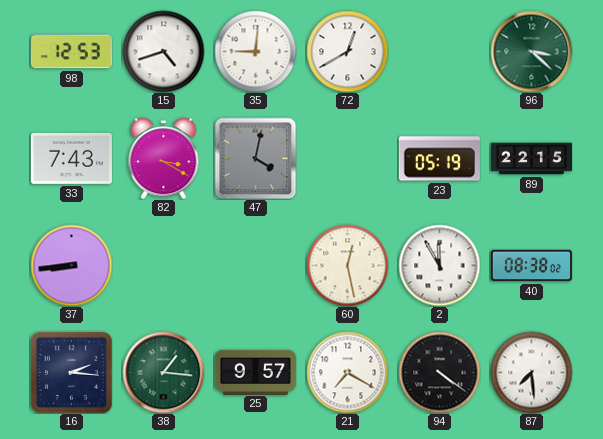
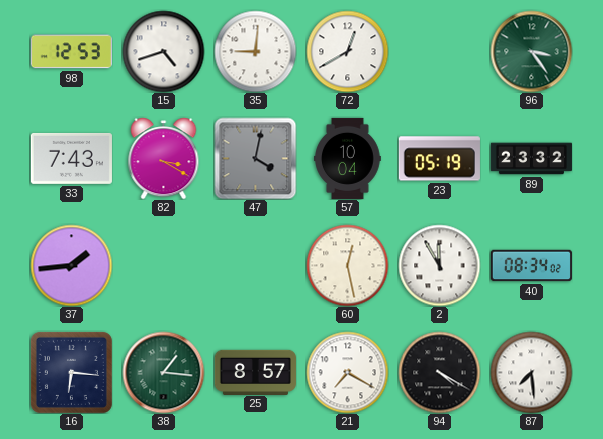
96: 3:22 -> 3:24 (531, 51)
57: none -> 10:04 (348, 158)
89: 22:15 -> 23:32 (531, 159)
37: 8:44 -> 1:44 (71, 265)
40: 08:38 -> 08:34 (531, 266)
16: 2:16 -> 6:16 (71, 372)
25: 9:57 -> 8:57 (255, 372)
94: 4:21 -> 4:20 (439, 372)
